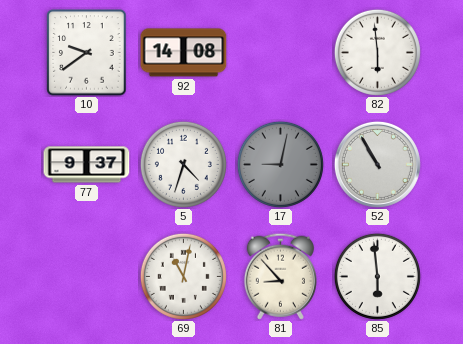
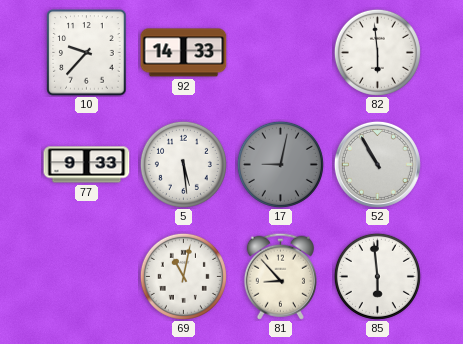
10: 9:39 -> 9:37 (87, 53)
92: 14:08 -> 14:33 (184, 53)
77: 9:37 -> 9:33 (87, 165)
5: 4:33 -> 5:29 (183, 164)
